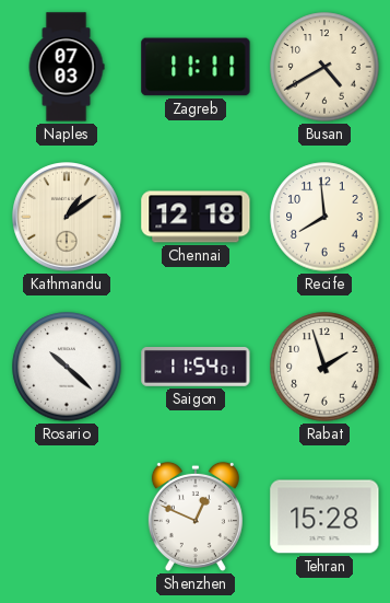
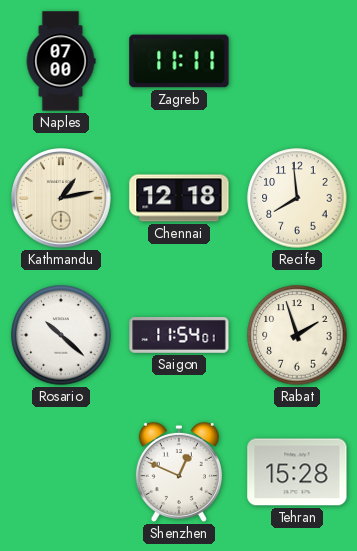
Naples: 07:03 -> 07:00 (61, 61)
Busan: 4:40 -> none (324, 67)
Kathmandu: 1:09 -> 1:13 (62, 199)
